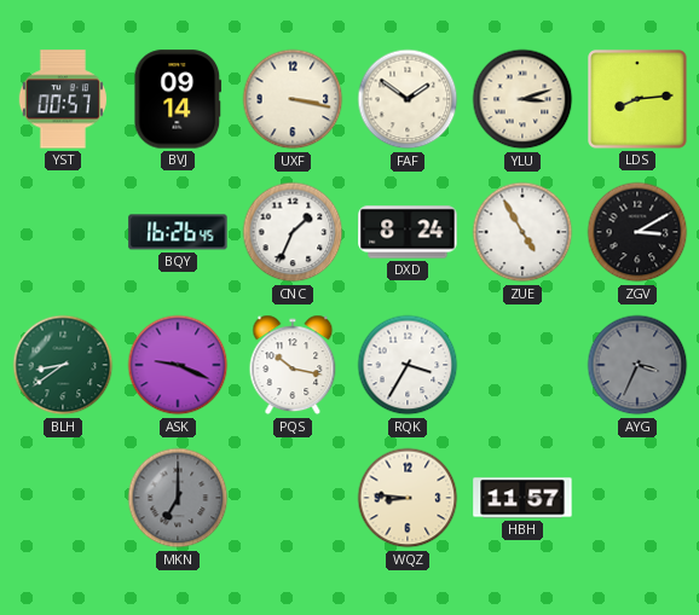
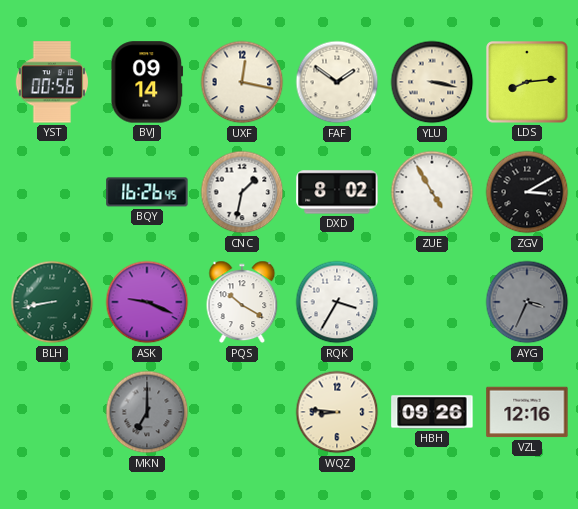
YST: 00:57 -> 00:56 (52, 82)
UXF: 3:17 -> 12:17 (242, 82)
YLU: 3:12 -> 3:17 (432, 82)
CNC: 1:34 -> 1:32 (242, 192)
DXD: 8:24 -> 8:02 (337, 192)
BLH: 8:39 -> 8:43 (52, 302)
PQS: 10:17 -> 10:20 (242, 302)
HBH: 11:57 -> 09:26 (432, 412)
VZL: none -> 12:16 (527, 412)
